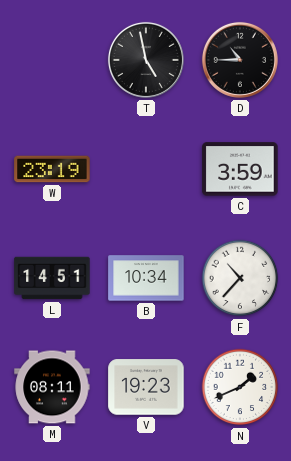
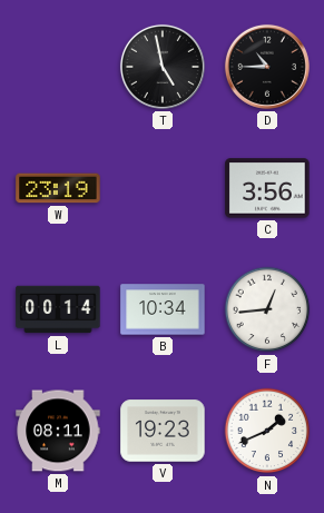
C: 3:59 -> 3:56 (267, 188)
L: 14:51 -> 00:14 (58, 309)
F: 10:37 -> 12:44 (267, 309)
